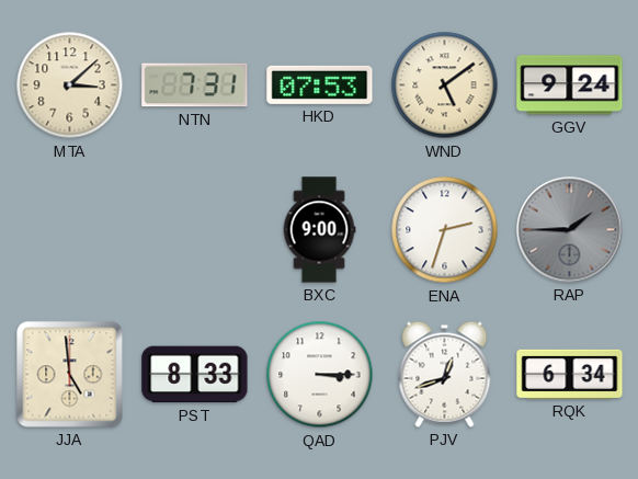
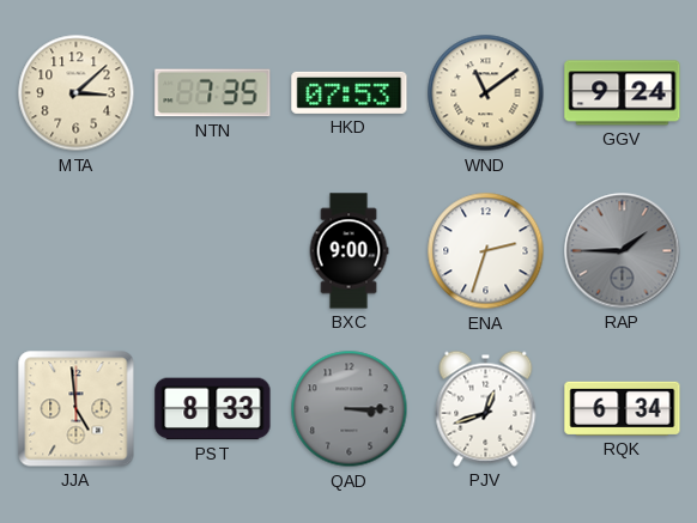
NTN: 7:31 -> 7:35 (213, 93)
WND: 5:09 -> 11:09 (486, 93)
QAD dial: white -> grey (350, 409)
